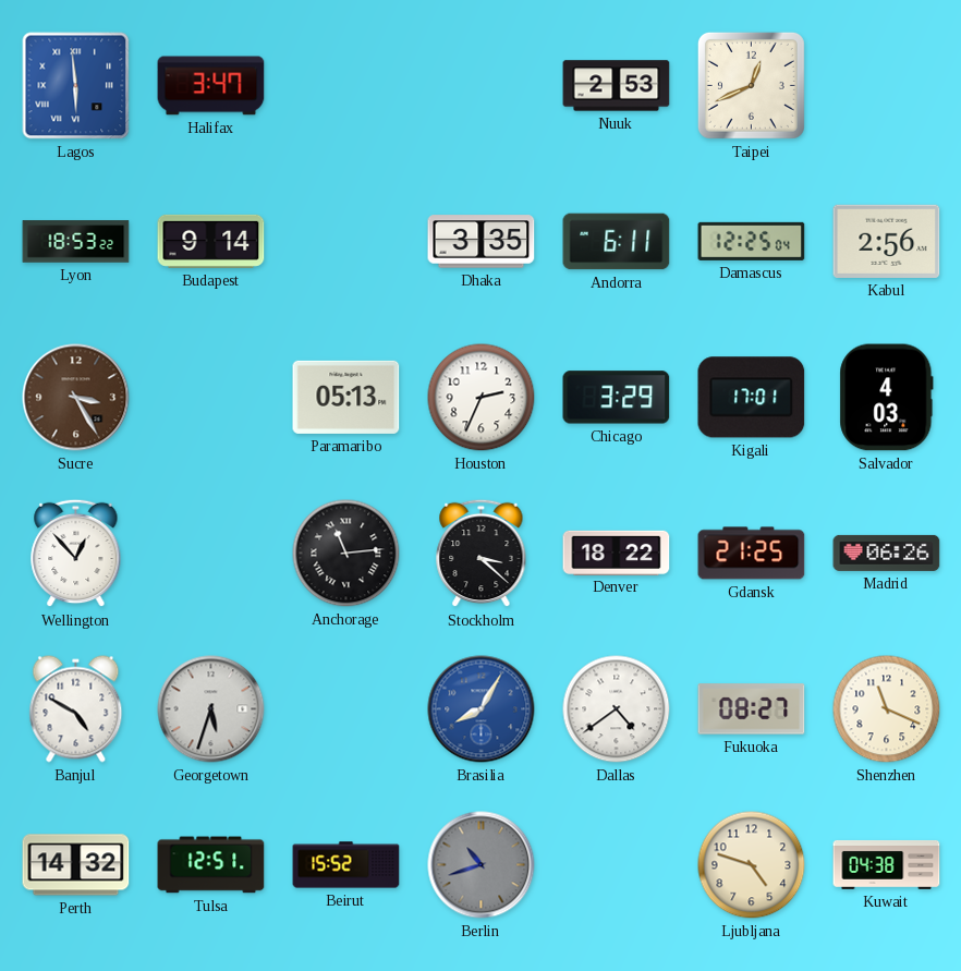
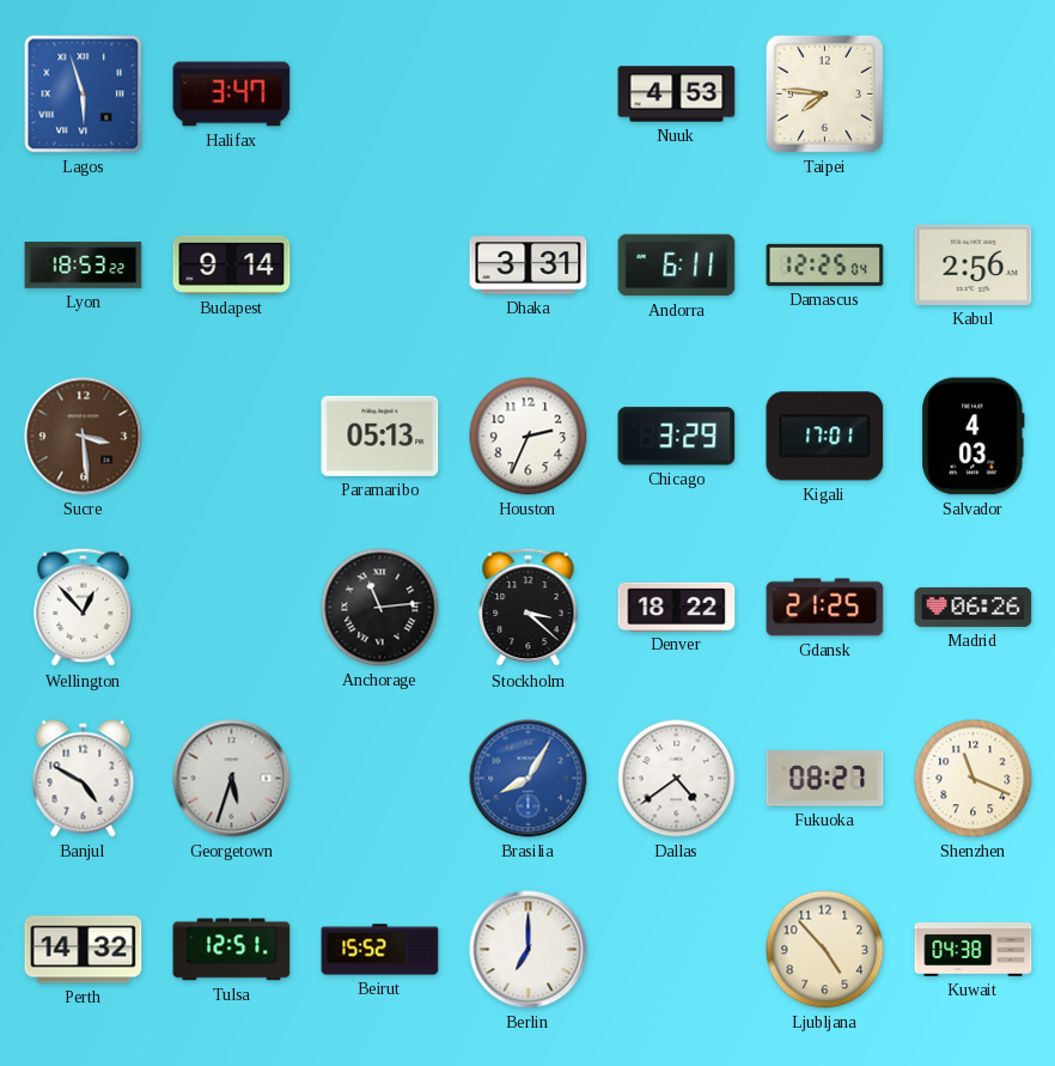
Lagos: 5:59 -> 5:57 (84, 95)
Nuuk: 2:53 -> 4:53 (677, 95)
Taipei: 12:41 -> 7:46 (824, 93)
Dhaka: 3:35 -> 3:31 (529, 266)
Sucre: 3:25 -> 3:29 (84, 437)
Berlin: 10:42 -> 7:00 (529, 950)
Berlin dial: grey -> white (529, 950)
Ljubljana: 4:48 -> 4:53 (825, 950)
